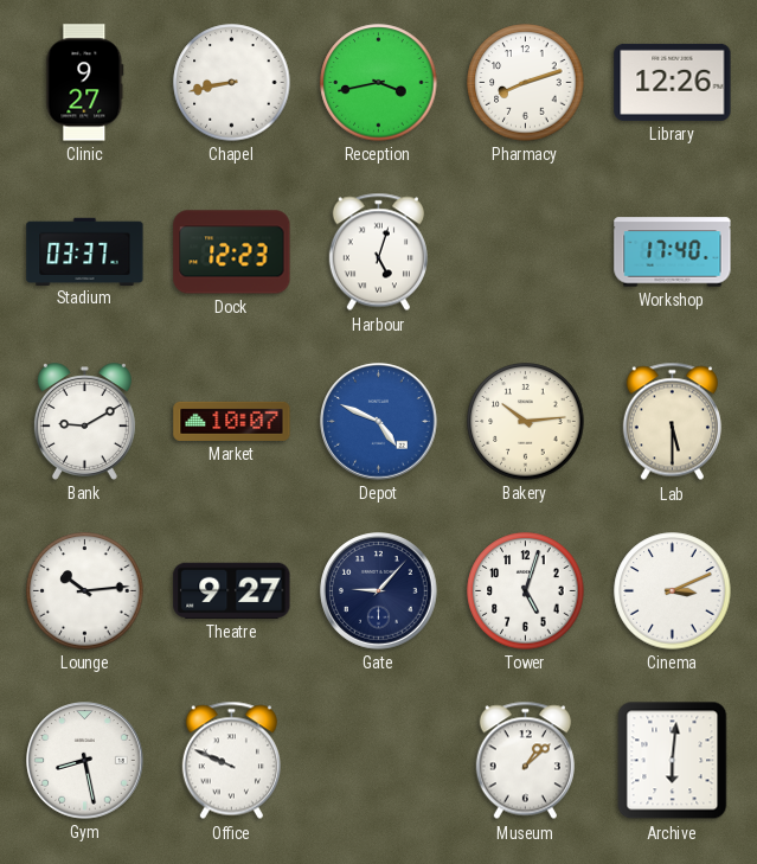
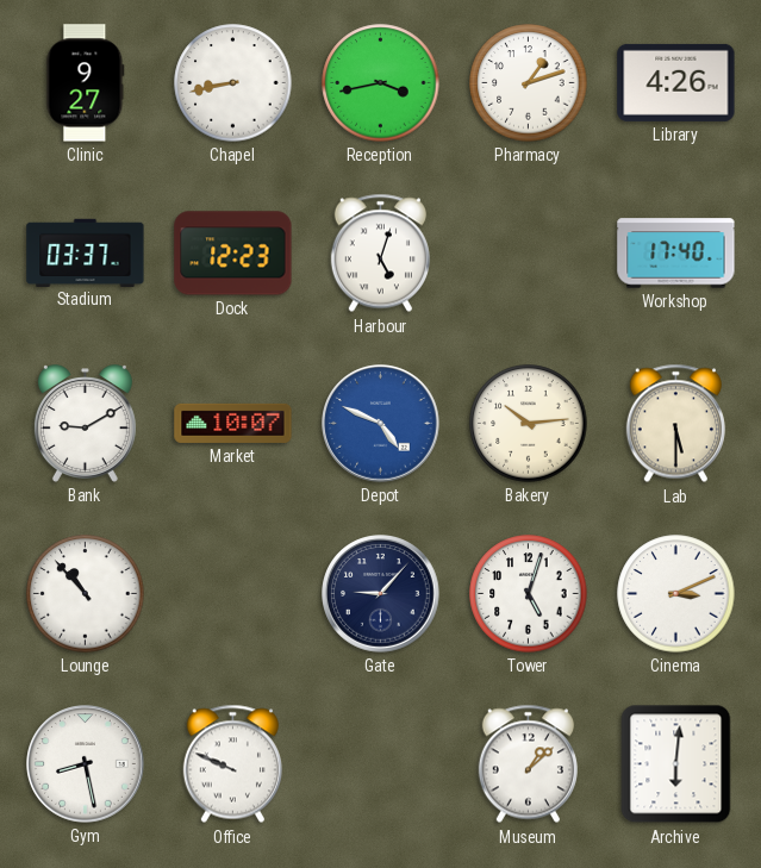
Pharmacy: 8:12 -> 1:12 (529, 83)
Library: 12:26 -> 4:26 (676, 82)
Lounge: 10:14 -> 10:53 (86, 594)
Theatre: 9:27 -> none (232, 590)
